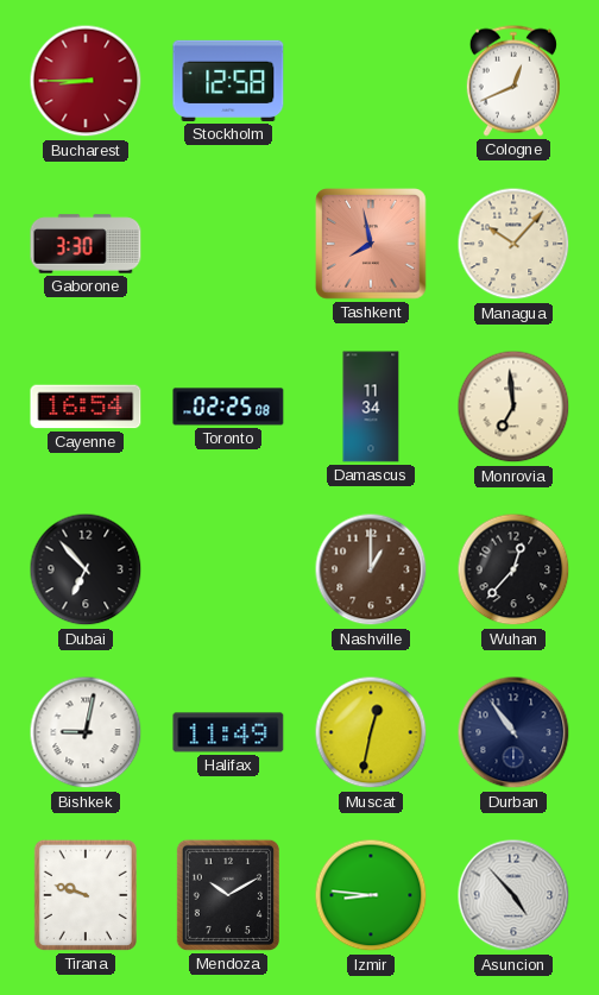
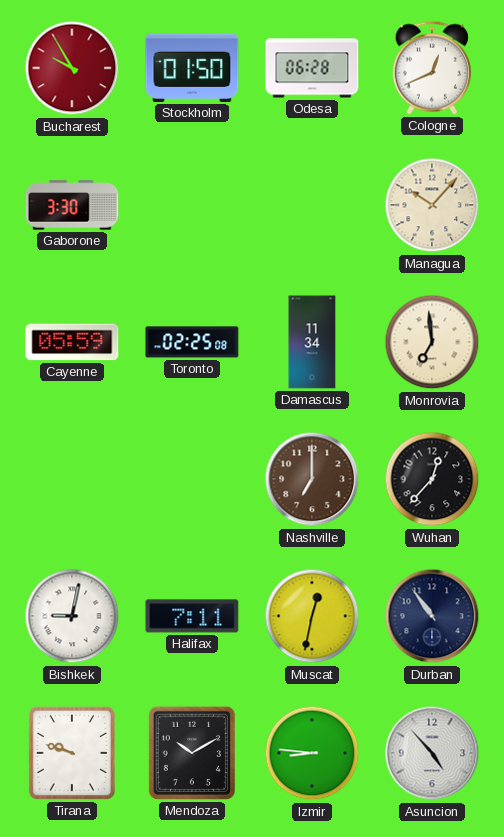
Bucharest: 8:45 -> 9:55 (72, 68)
Stockholm: 12:58 -> 01:50 (192, 68)
Odesa: none -> 06:28 (312, 68)
Tashkent: 7:58 -> none (372, 245)
Cayenne: 16:54 -> 05:59 (72, 342)
Dubai: 6:53 -> none (86, 569)
Nashville: 1:00 -> 7:00 (312, 479)
Halifax: 11:49 -> 7:11 (192, 616)
